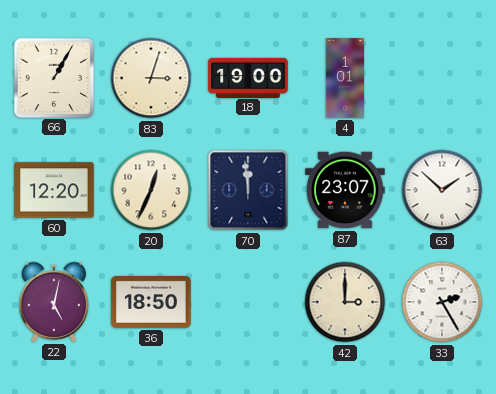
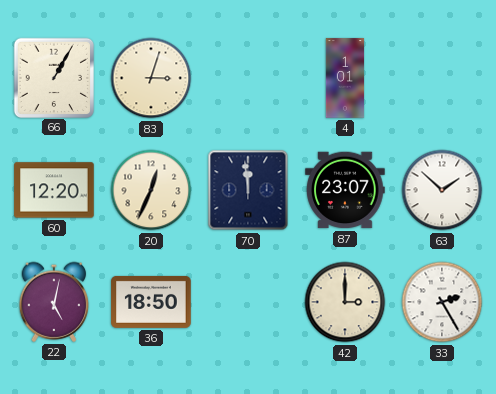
18: 19:00 -> none (248, 77)
